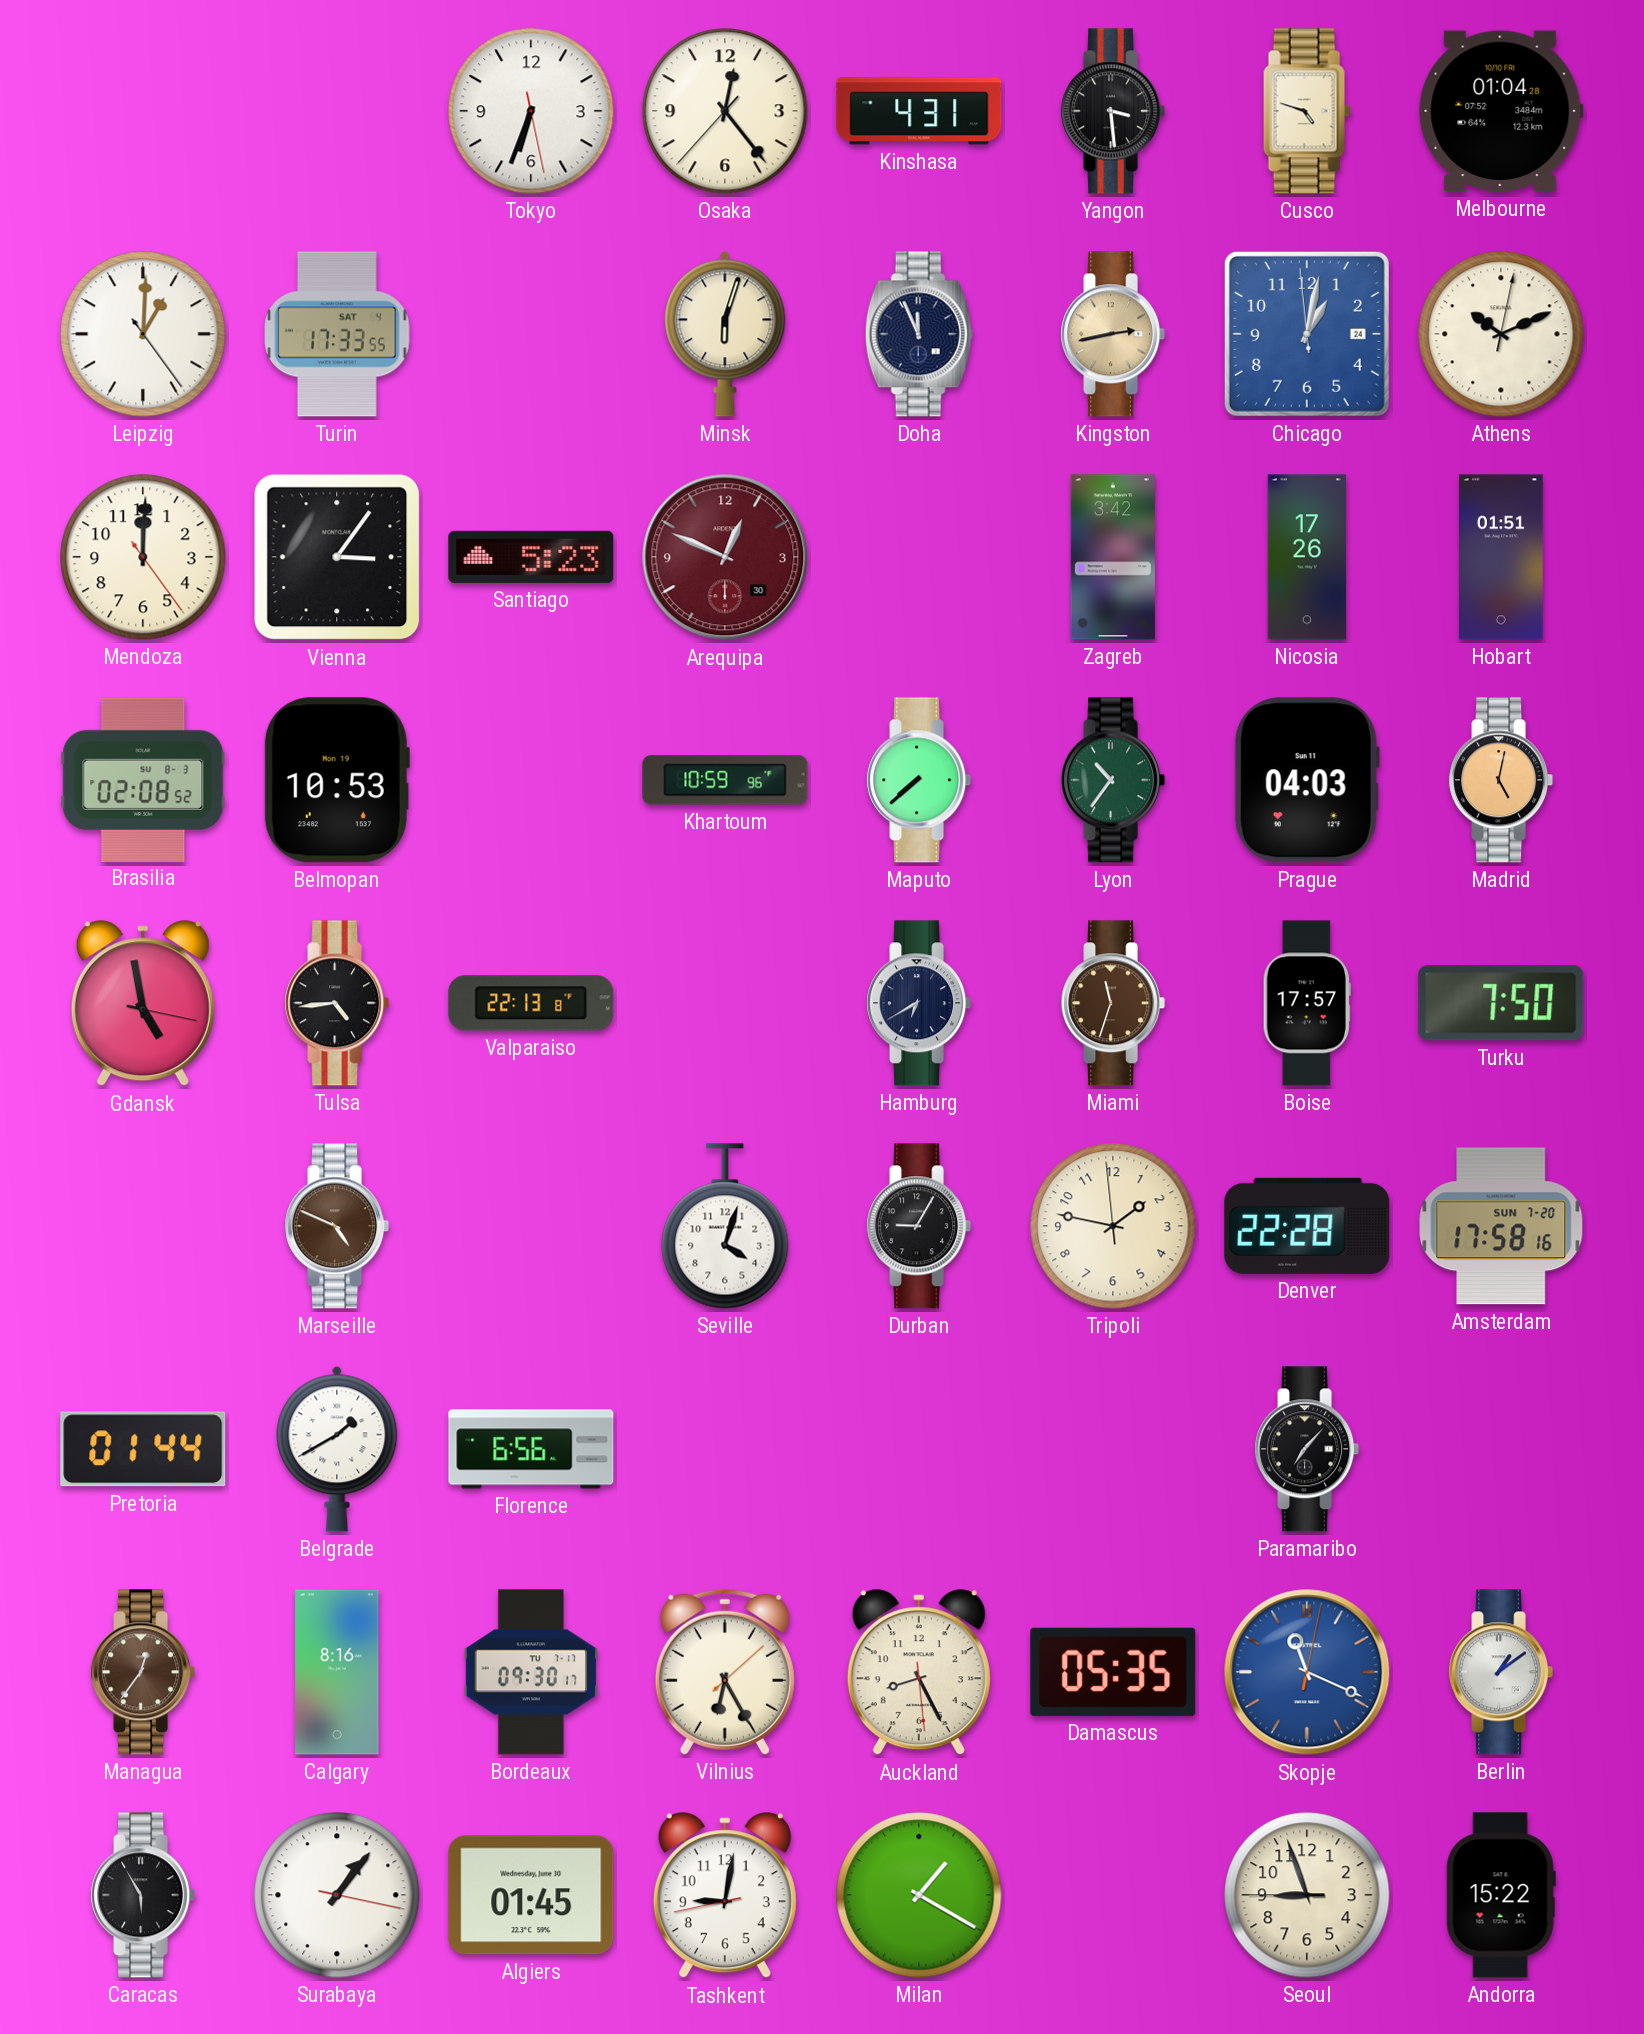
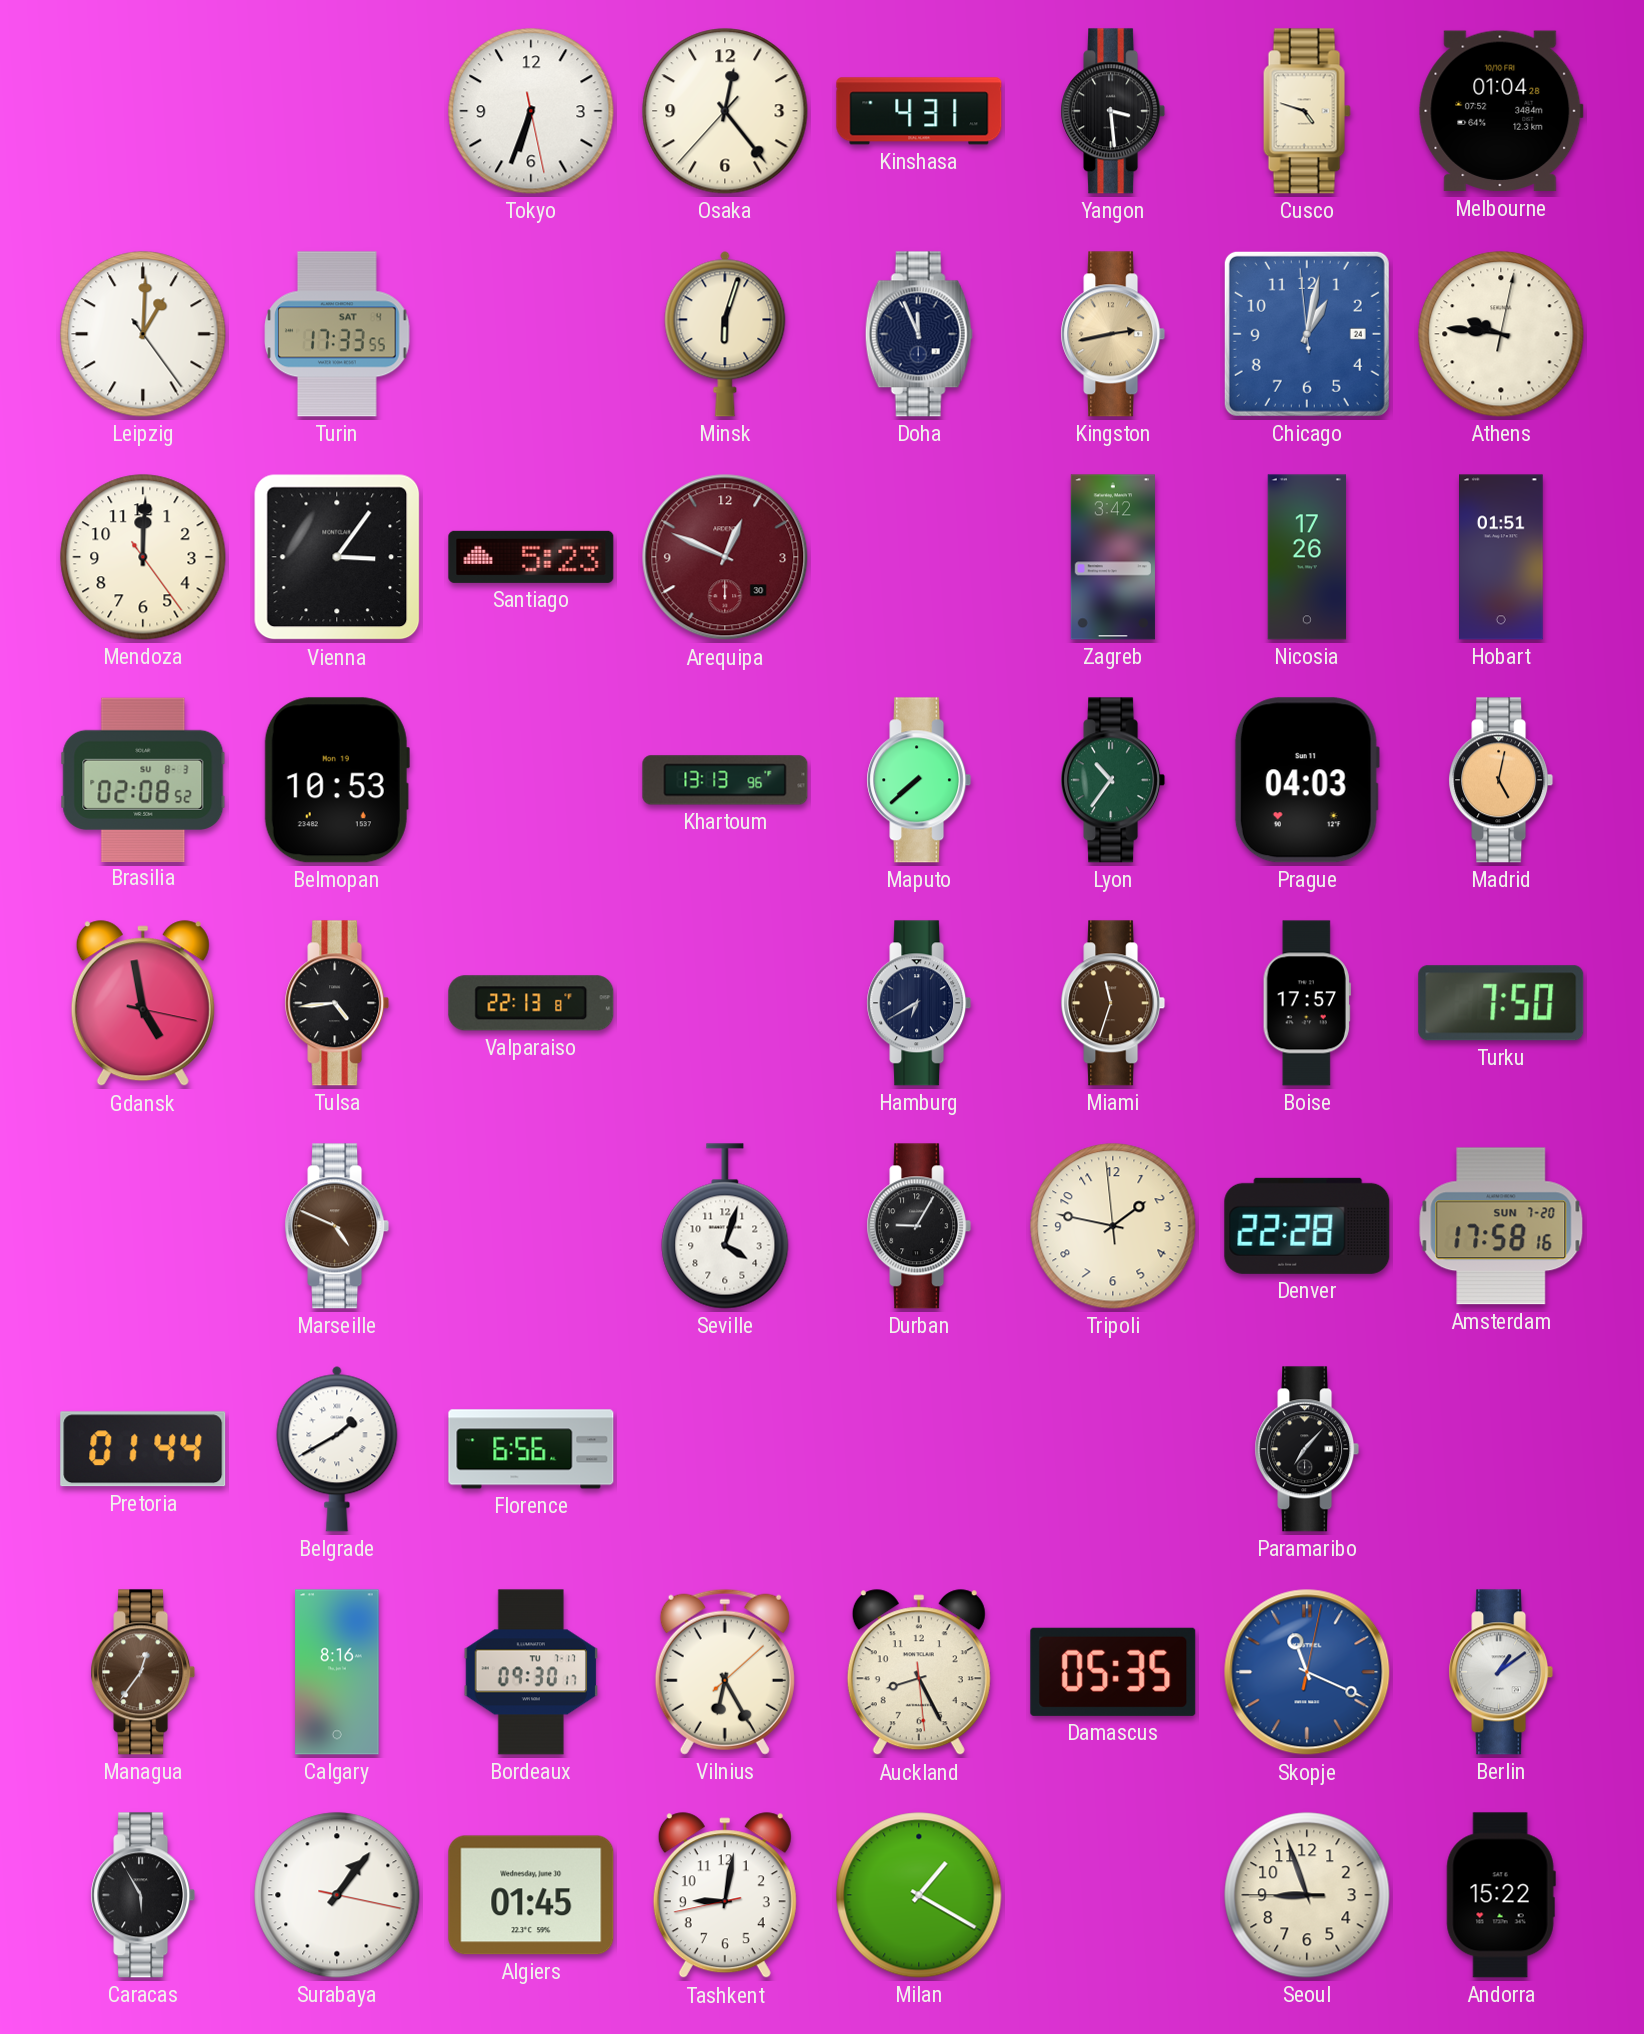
Athens: 10:11 -> 9:46 (1501, 334)
Khartoum: 10:59 -> 13:13 (725, 780)
